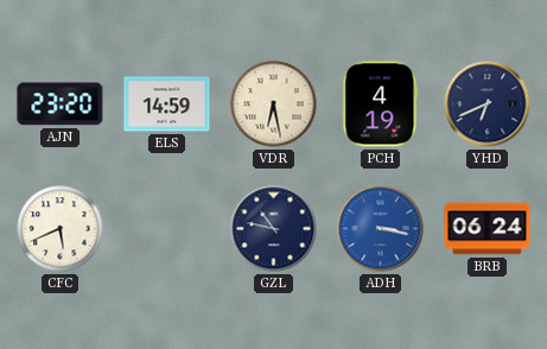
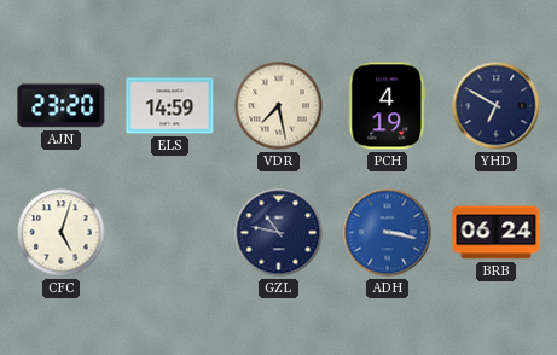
VDR: 6:28 -> 7:28 (279, 106)
YHD: 6:41 -> 6:50 (497, 106)
CFC: 5:41 -> 5:03 (62, 233)
